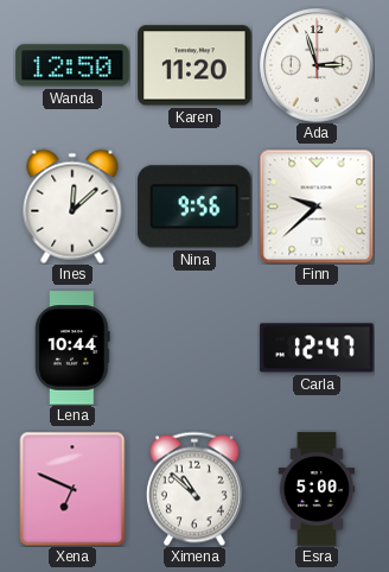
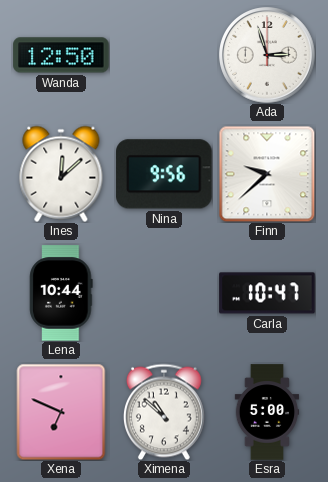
Karen: 11:20 -> none (194, 65)
Carla: 12:47 -> 10:47 (267, 293)
